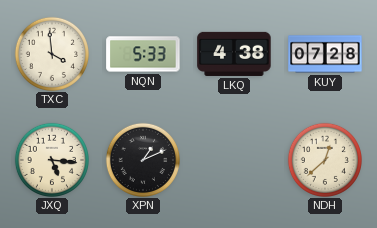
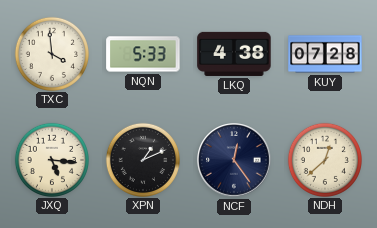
NCF: none -> 12:24 (234, 160)
